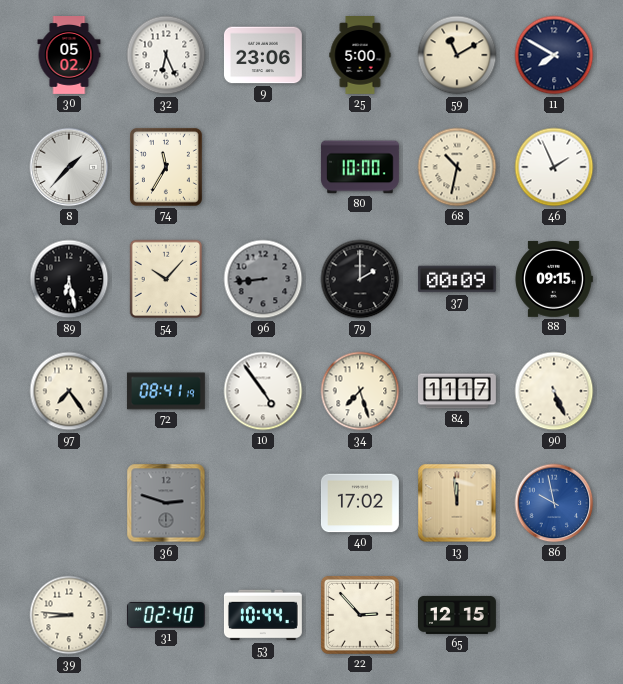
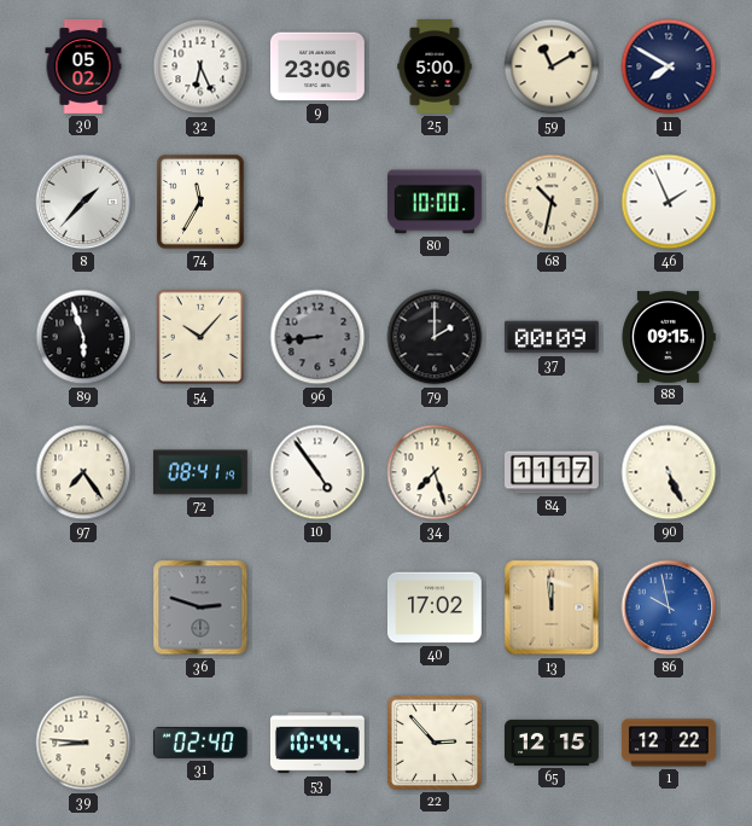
89: 6:28 -> 5:57 (83, 337)
1: none -> 12:22 (669, 743)
